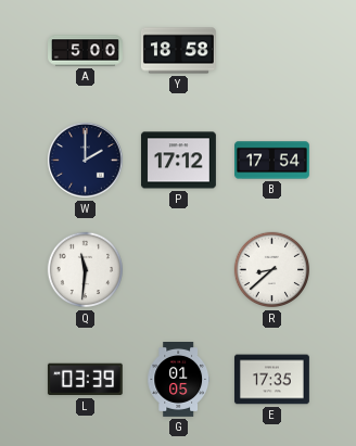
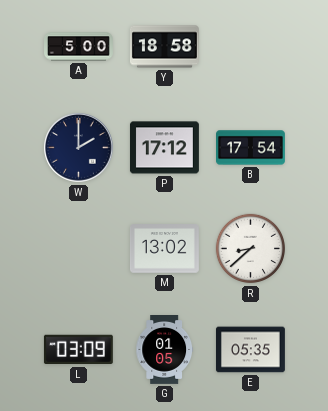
Q: 11:31 -> none (86, 270)
M: none -> 13:02 (164, 249)
L: 03:39 -> 03:09 (78, 350)
E: 17:35 -> 05:35 (250, 350)
